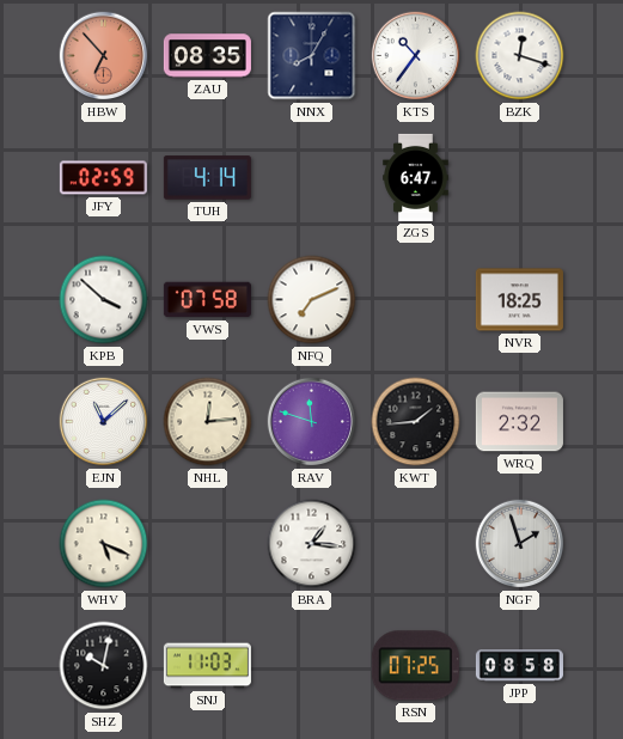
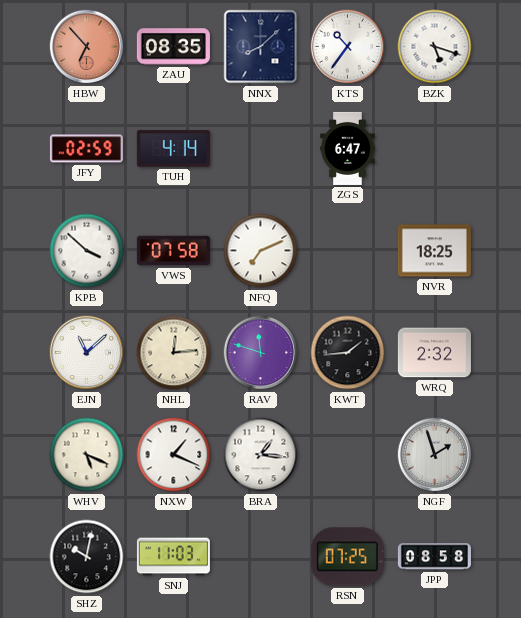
NNX: 8:05 -> 8:08 (261, 47)
BZK: 12:18 -> 5:18 (435, 47)
NXW: none -> 1:19 (174, 455)
